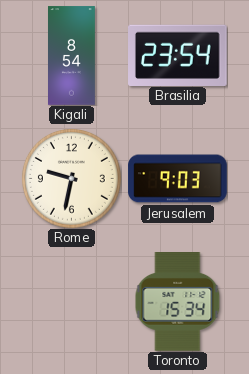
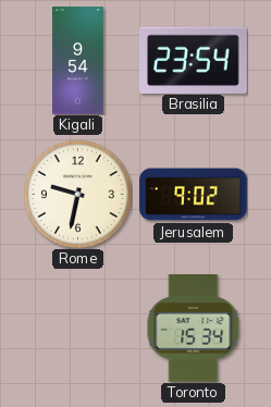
Kigali: 8:54 -> 9:54 (78, 61)
Jerusalem: 9:03 -> 9:02 (194, 195)
